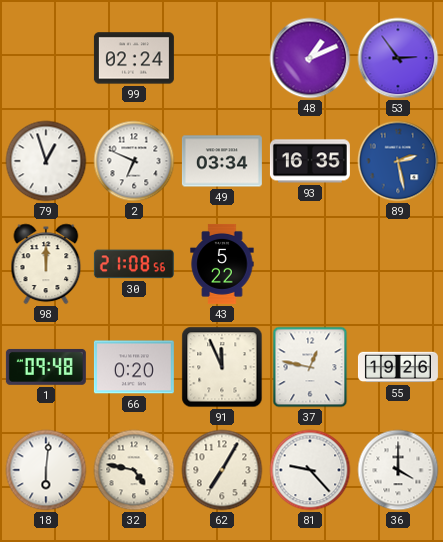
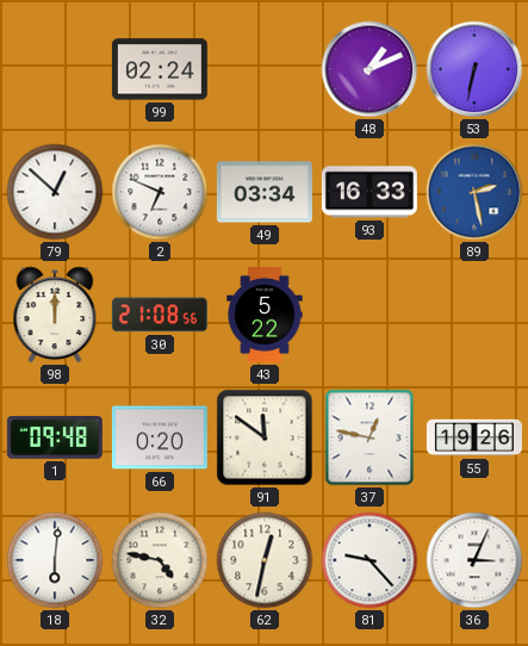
53: 2:54 -> 6:32 (474, 69)
79: 12:57 -> 12:52 (55, 192)
93: 16:35 -> 16:33 (369, 192)
91: 11:56 -> 11:51 (265, 437)
62: 7:05 -> 12:32 (265, 560)
36: 4:00 -> 3:04 (474, 560)
